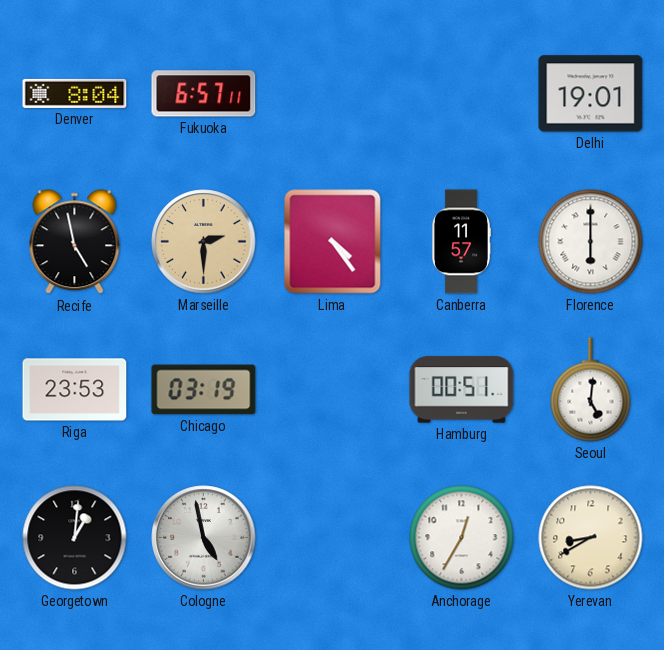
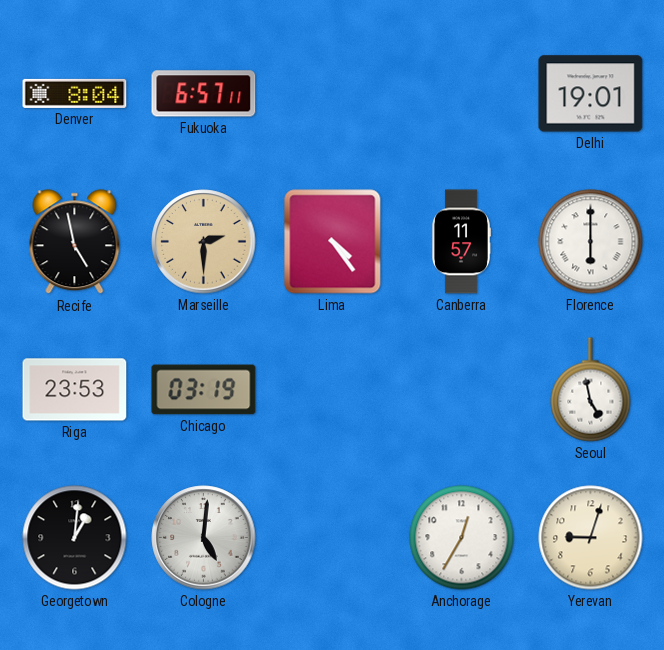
Hamburg: 00:51 -> none (462, 390)
Seoul: 5:01 -> 4:58 (591, 390)
Cologne: 4:58 -> 5:01 (204, 538)
Yerevan: 8:40 -> 9:03 (591, 538)
